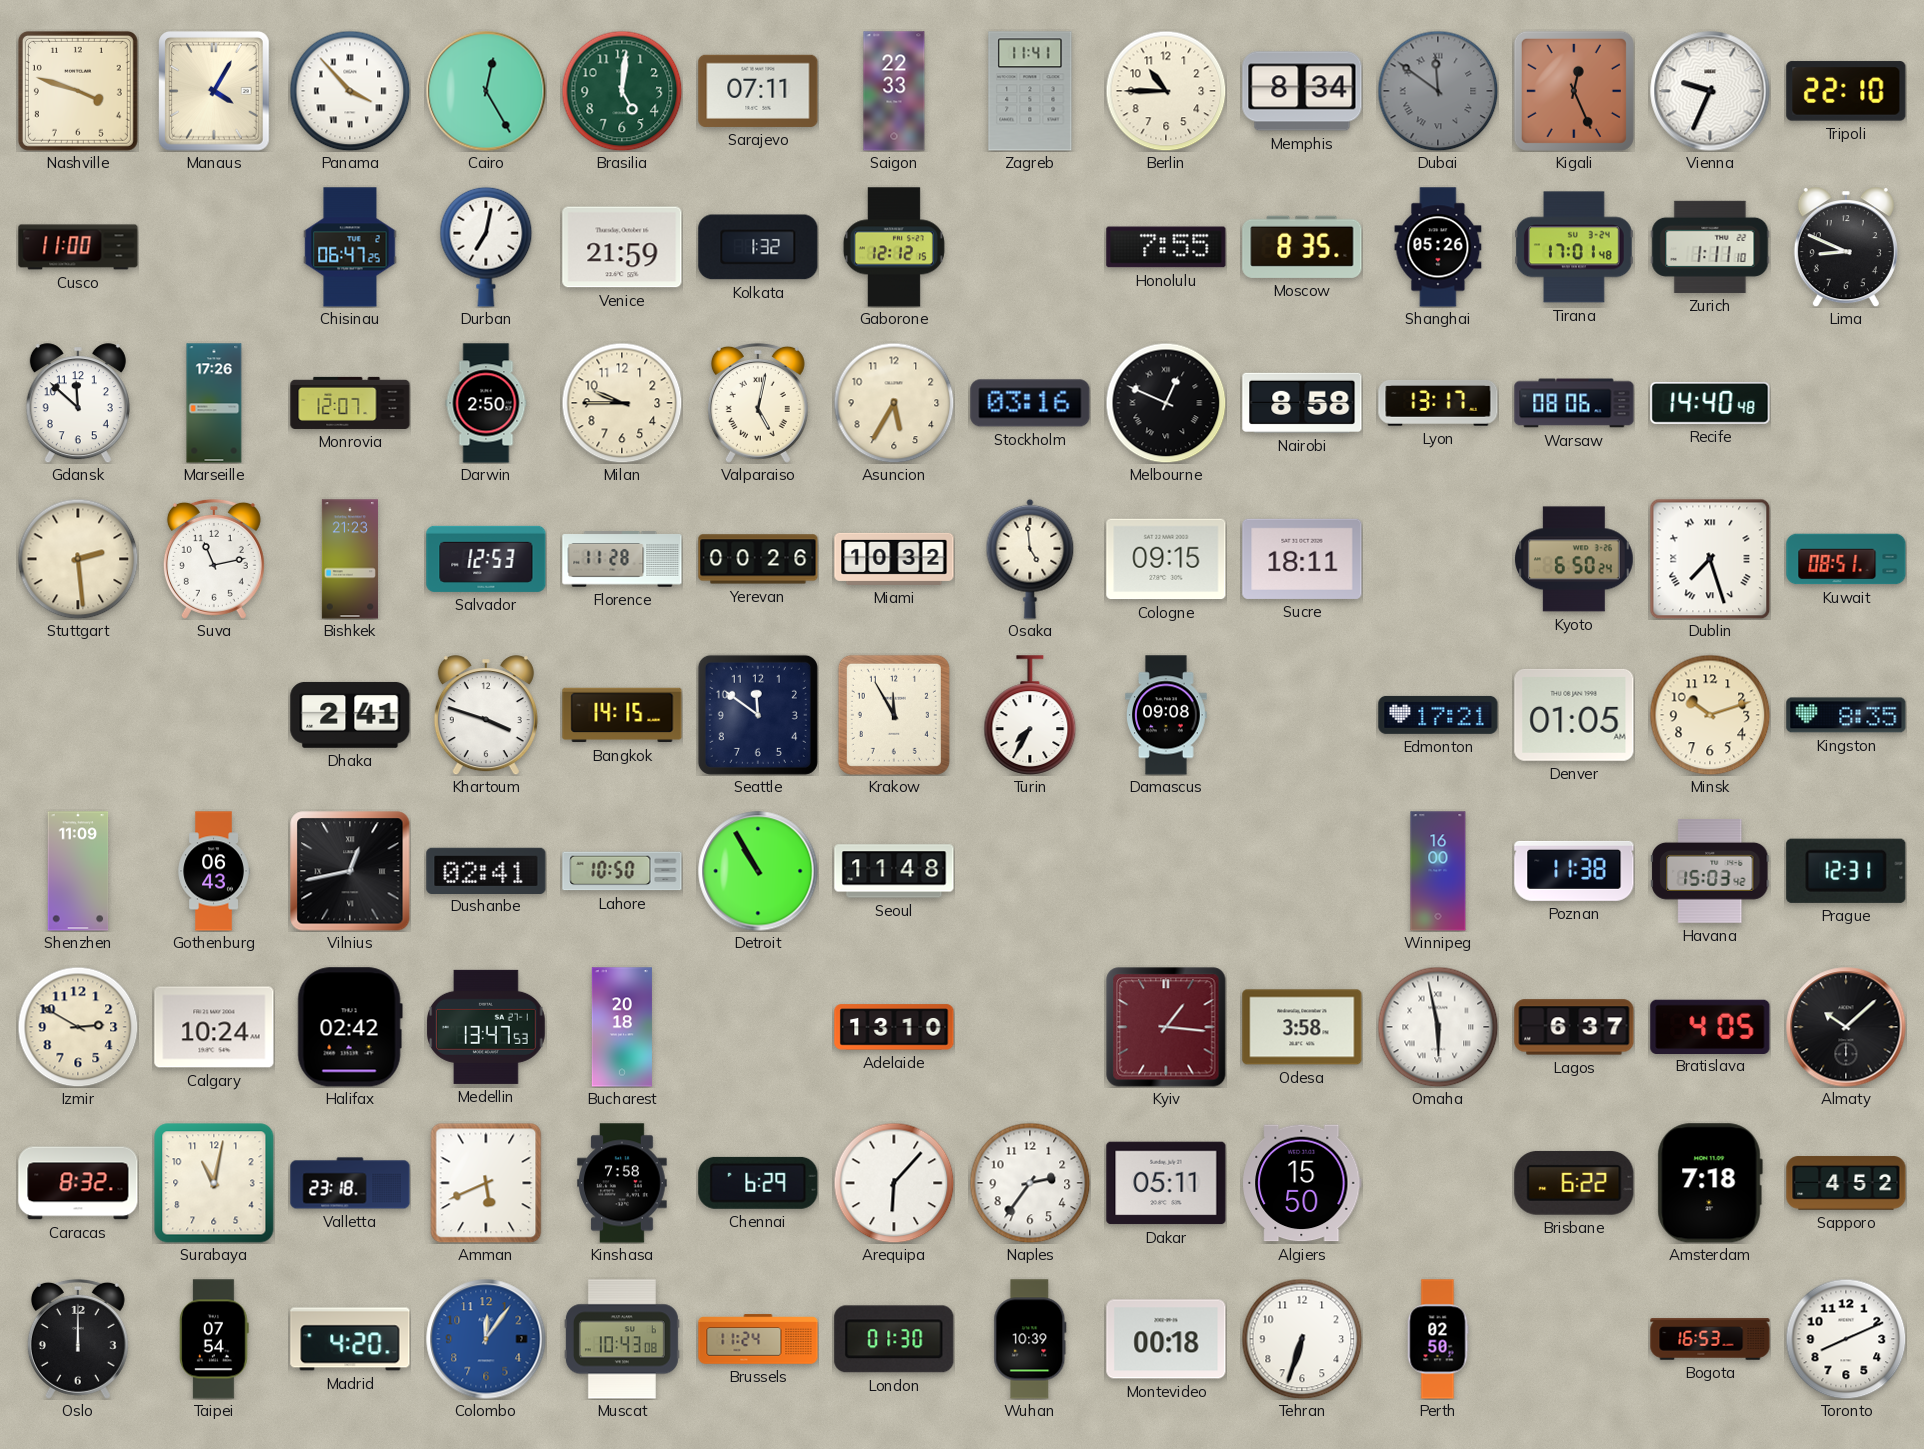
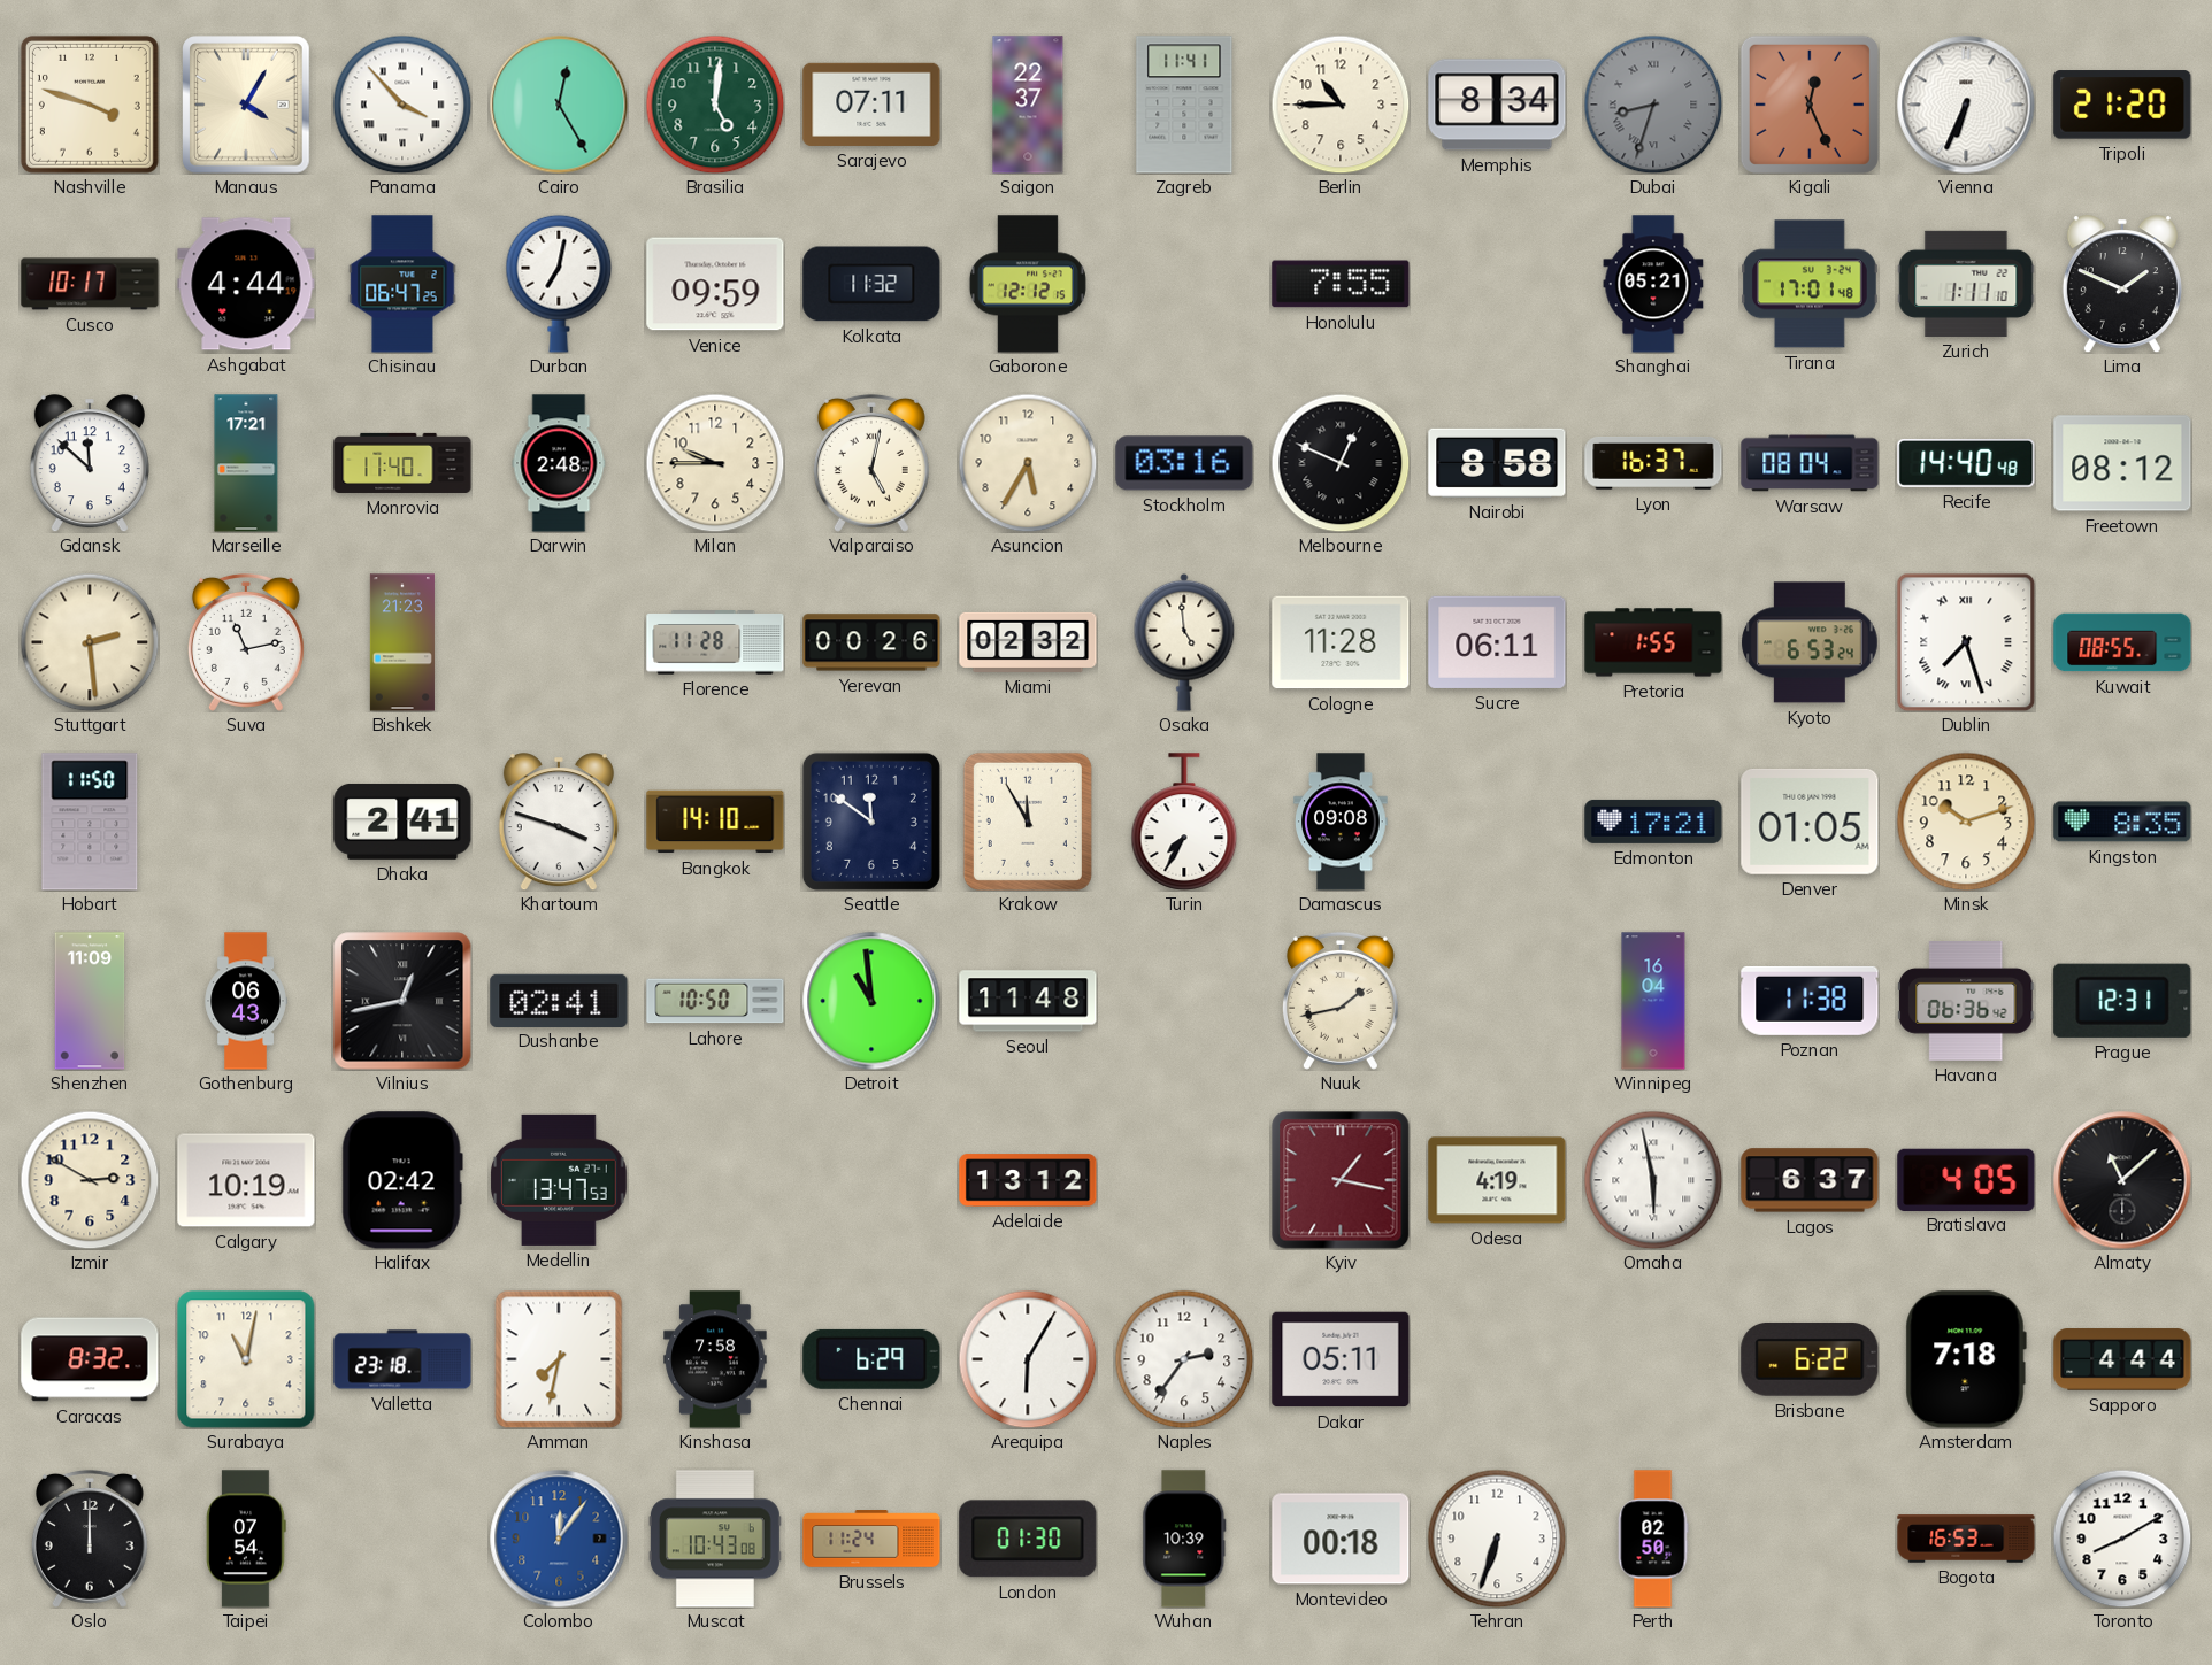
Saigon: 22:33 -> 22:37 (1028, 105)
Dubai: 11:51 -> 8:33 (1653, 105)
Vienna: 9:34 -> 6:34 (1966, 105)
Tripoli: 22:10 -> 21:20 (2122, 105)
Cusco: 11:00 -> 10:17 (90, 284)
Ashgabat: none -> 4:44 (246, 284)
Venice: 21:59 -> 09:59 (715, 284)
Kolkata: 1:32 -> 11:32 (871, 284)
Moscow: 8:35 -> none (1302, 247)
Shanghai: 05:26 -> 05:21 (1653, 284)
Lima: 8:49 -> 1:49 (2122, 284)
Marseille: 17:26 -> 17:21 (246, 463)
Monrovia: 12:07 -> 11:40 (402, 463)
Darwin: 2:50 -> 2:48 (559, 463)
Lyon: 13:17 -> 16:37 (1653, 464)
Warsaw: 08:06 -> 08:04 (1810, 463)
Freetown: none -> 08:12 (2122, 463)
Salvador: 12:53 -> none (486, 559)
Miami: 10:32 -> 02:32 (1028, 642)
Cologne: 09:15 -> 11:28 (1341, 642)
Sucre: 18:11 -> 06:11 (1497, 642)
Pretoria: none -> 1:55 (1653, 642)
Kyoto: 6:50 -> 6:53 (1810, 642)
Kuwait: 08:51 -> 08:55 (2122, 642)
Hobart: none -> 11:50 (90, 822)
Bangkok: 14:15 -> 14:10 (715, 822)
Detroit: 10:55 -> 10:59 (871, 1001)
Nuuk: none -> 1:43 (1341, 1001)
Winnipeg: 16:00 -> 16:04 (1653, 1001)
Havana: 15:03 -> 06:36 (1966, 1002)
Calgary: 10:24 -> 10:19 (246, 1180)
Bucharest: 20:18 -> none (622, 1027)
Adelaide: 13:10 -> 13:12 (1028, 1180)
Kyiv: 1:16 -> 1:17 (1341, 1180)
Odesa: 3:58 -> 4:19 (1497, 1180)
Almaty: 10:08 -> 11:08 (2122, 1180)
Amman: 5:41 -> 7:32 (559, 1359)
Arequipa: 6:07 -> 6:05 (1028, 1359)
Algiers: 15:50 -> none (1303, 1183)
Sapporo: 4:52 -> 4:44 (2122, 1359)
Madrid: 4:20 -> none (350, 1339)
Toronto: 8:11 -> 8:10 (2122, 1539)
